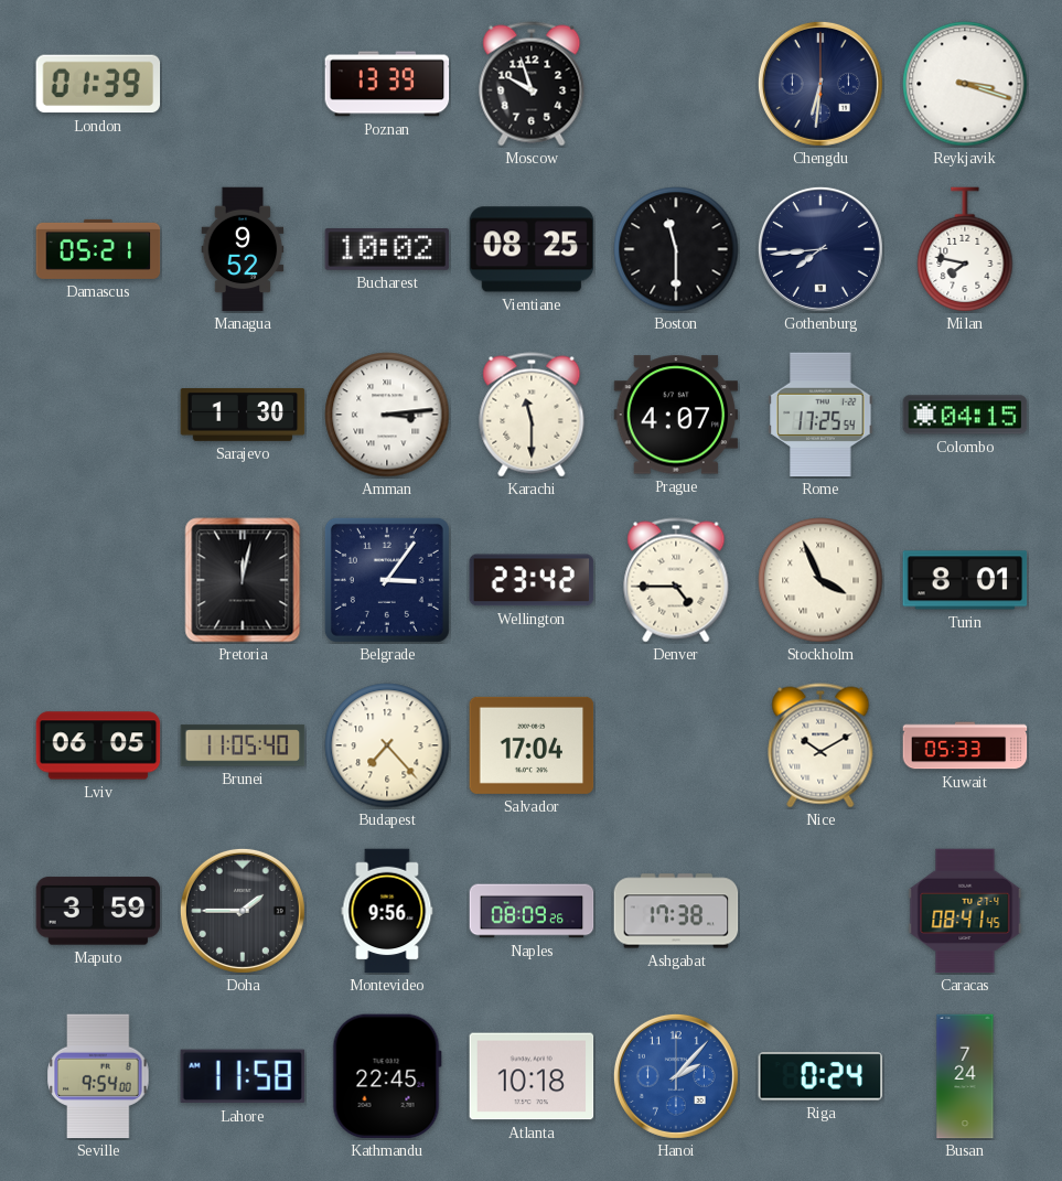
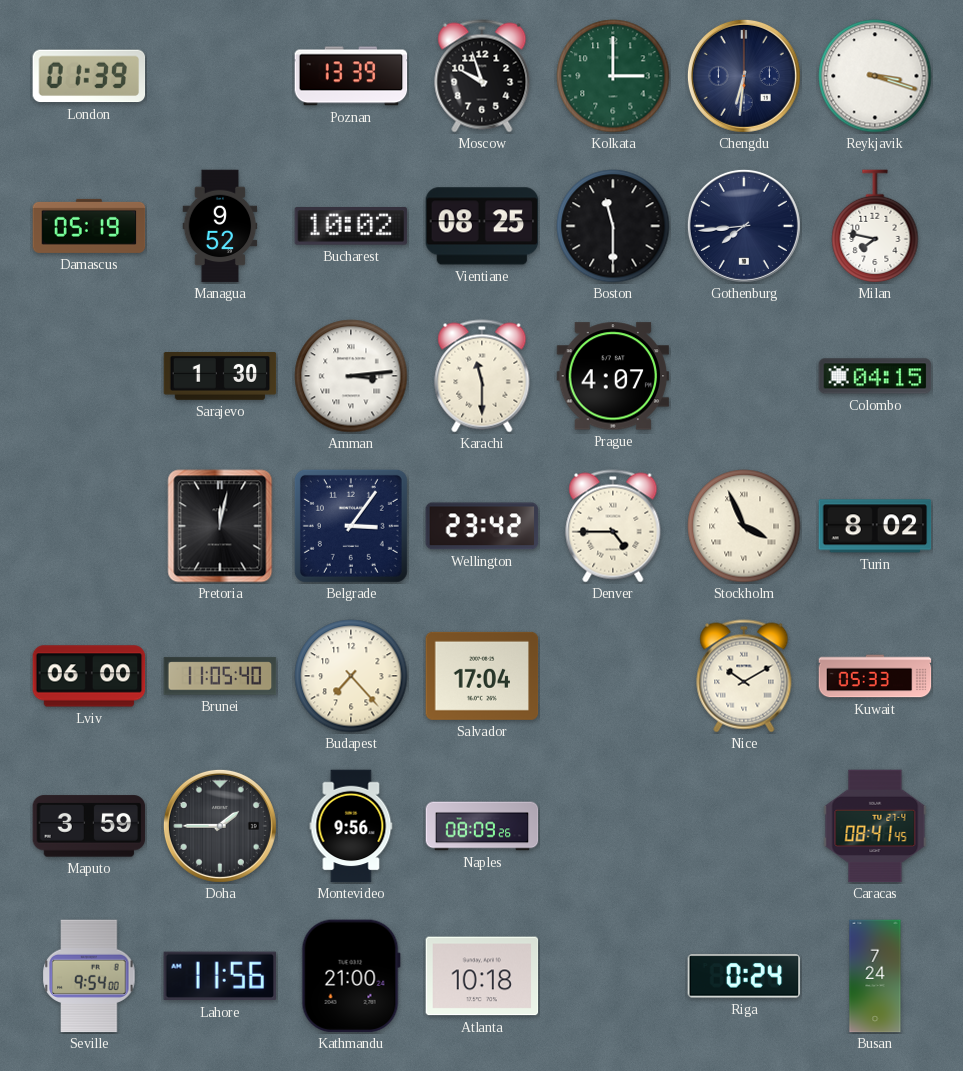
Kolkata: none -> 3:00 (613, 76)
Damascus: 05:21 -> 05:19 (89, 226)
Rome: 17:25 -> none (820, 415)
Turin: 8:01 -> 8:02 (875, 526)
Lviv: 06:05 -> 06:00 (89, 676)
Ashgabat: 17:38 -> none (676, 911)
Lahore: 11:58 -> 11:56 (219, 976)
Kathmandu: 22:45 -> 21:00 (351, 976)
Hanoi: 2:07 -> none (676, 1076)
